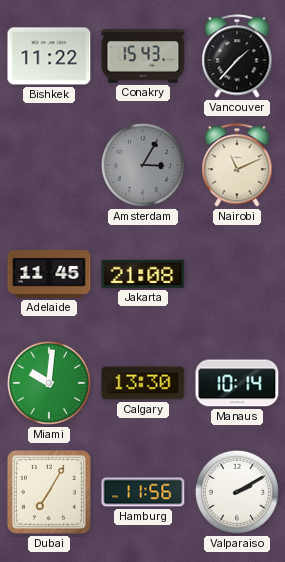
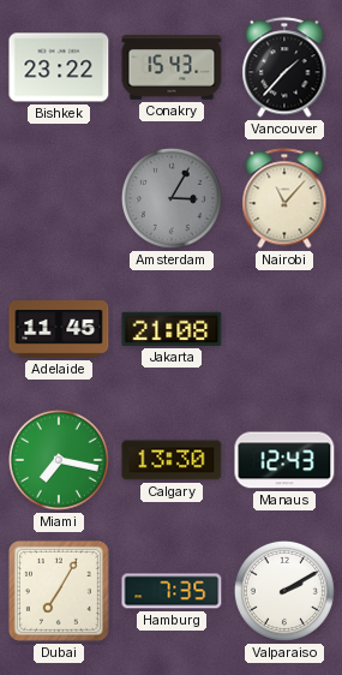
Bishkek: 11:22 -> 23:22 (59, 67)
Nairobi: 11:11 -> 11:07 (284, 198)
Miami: 10:01 -> 7:17 (59, 460)
Manaus: 10:14 -> 12:43 (284, 460)
Hamburg: 11:56 -> 7:35 (172, 591)
